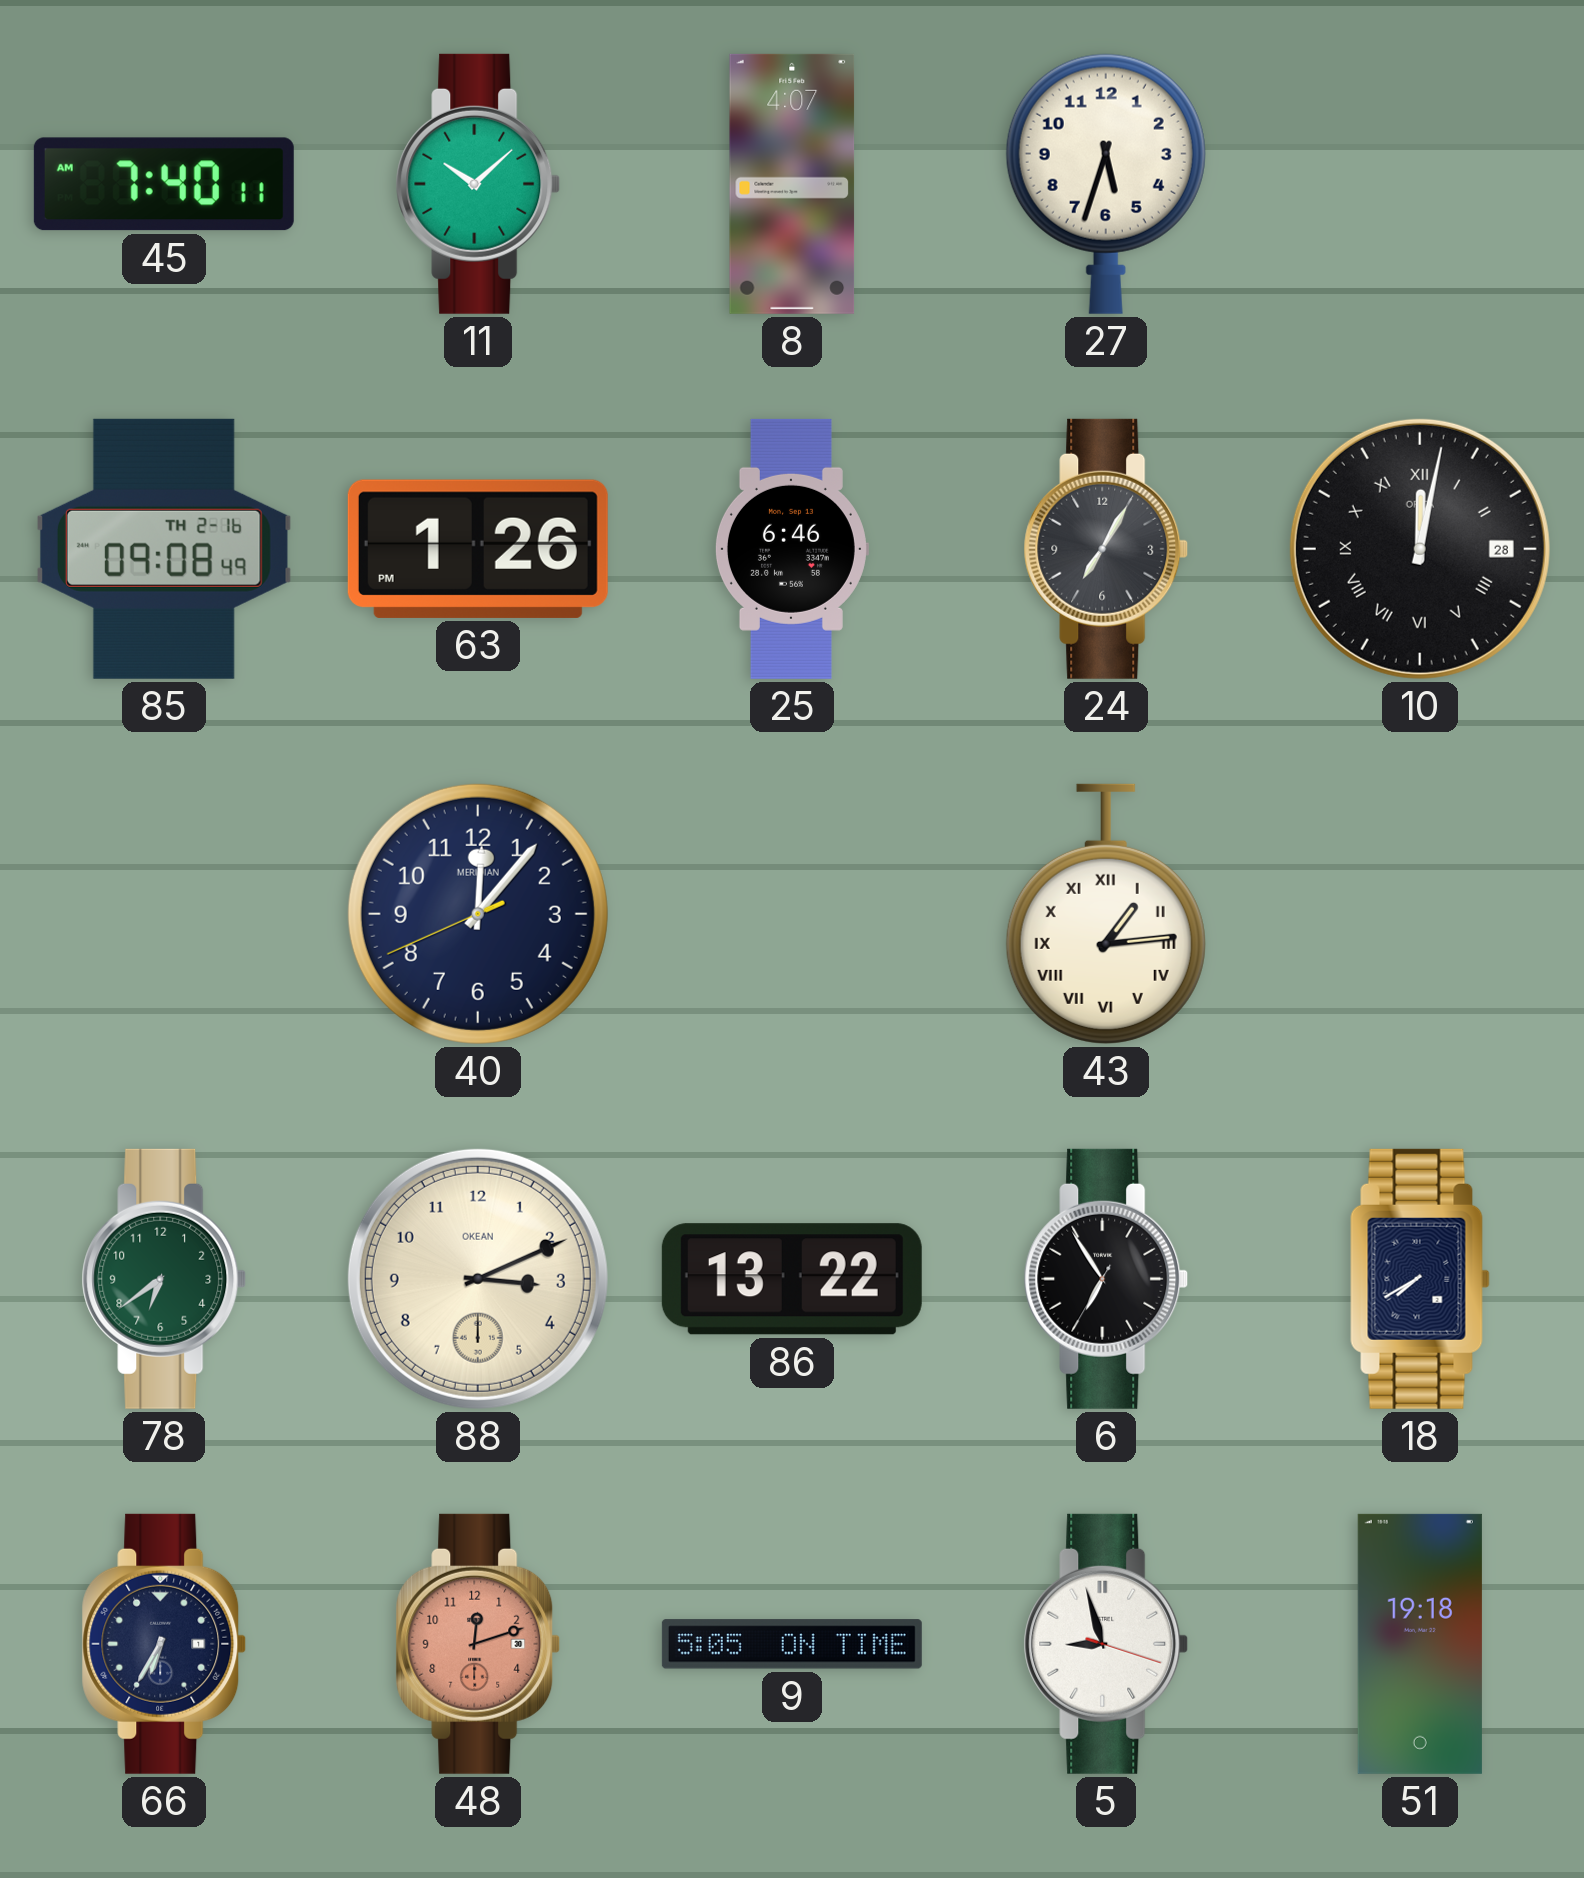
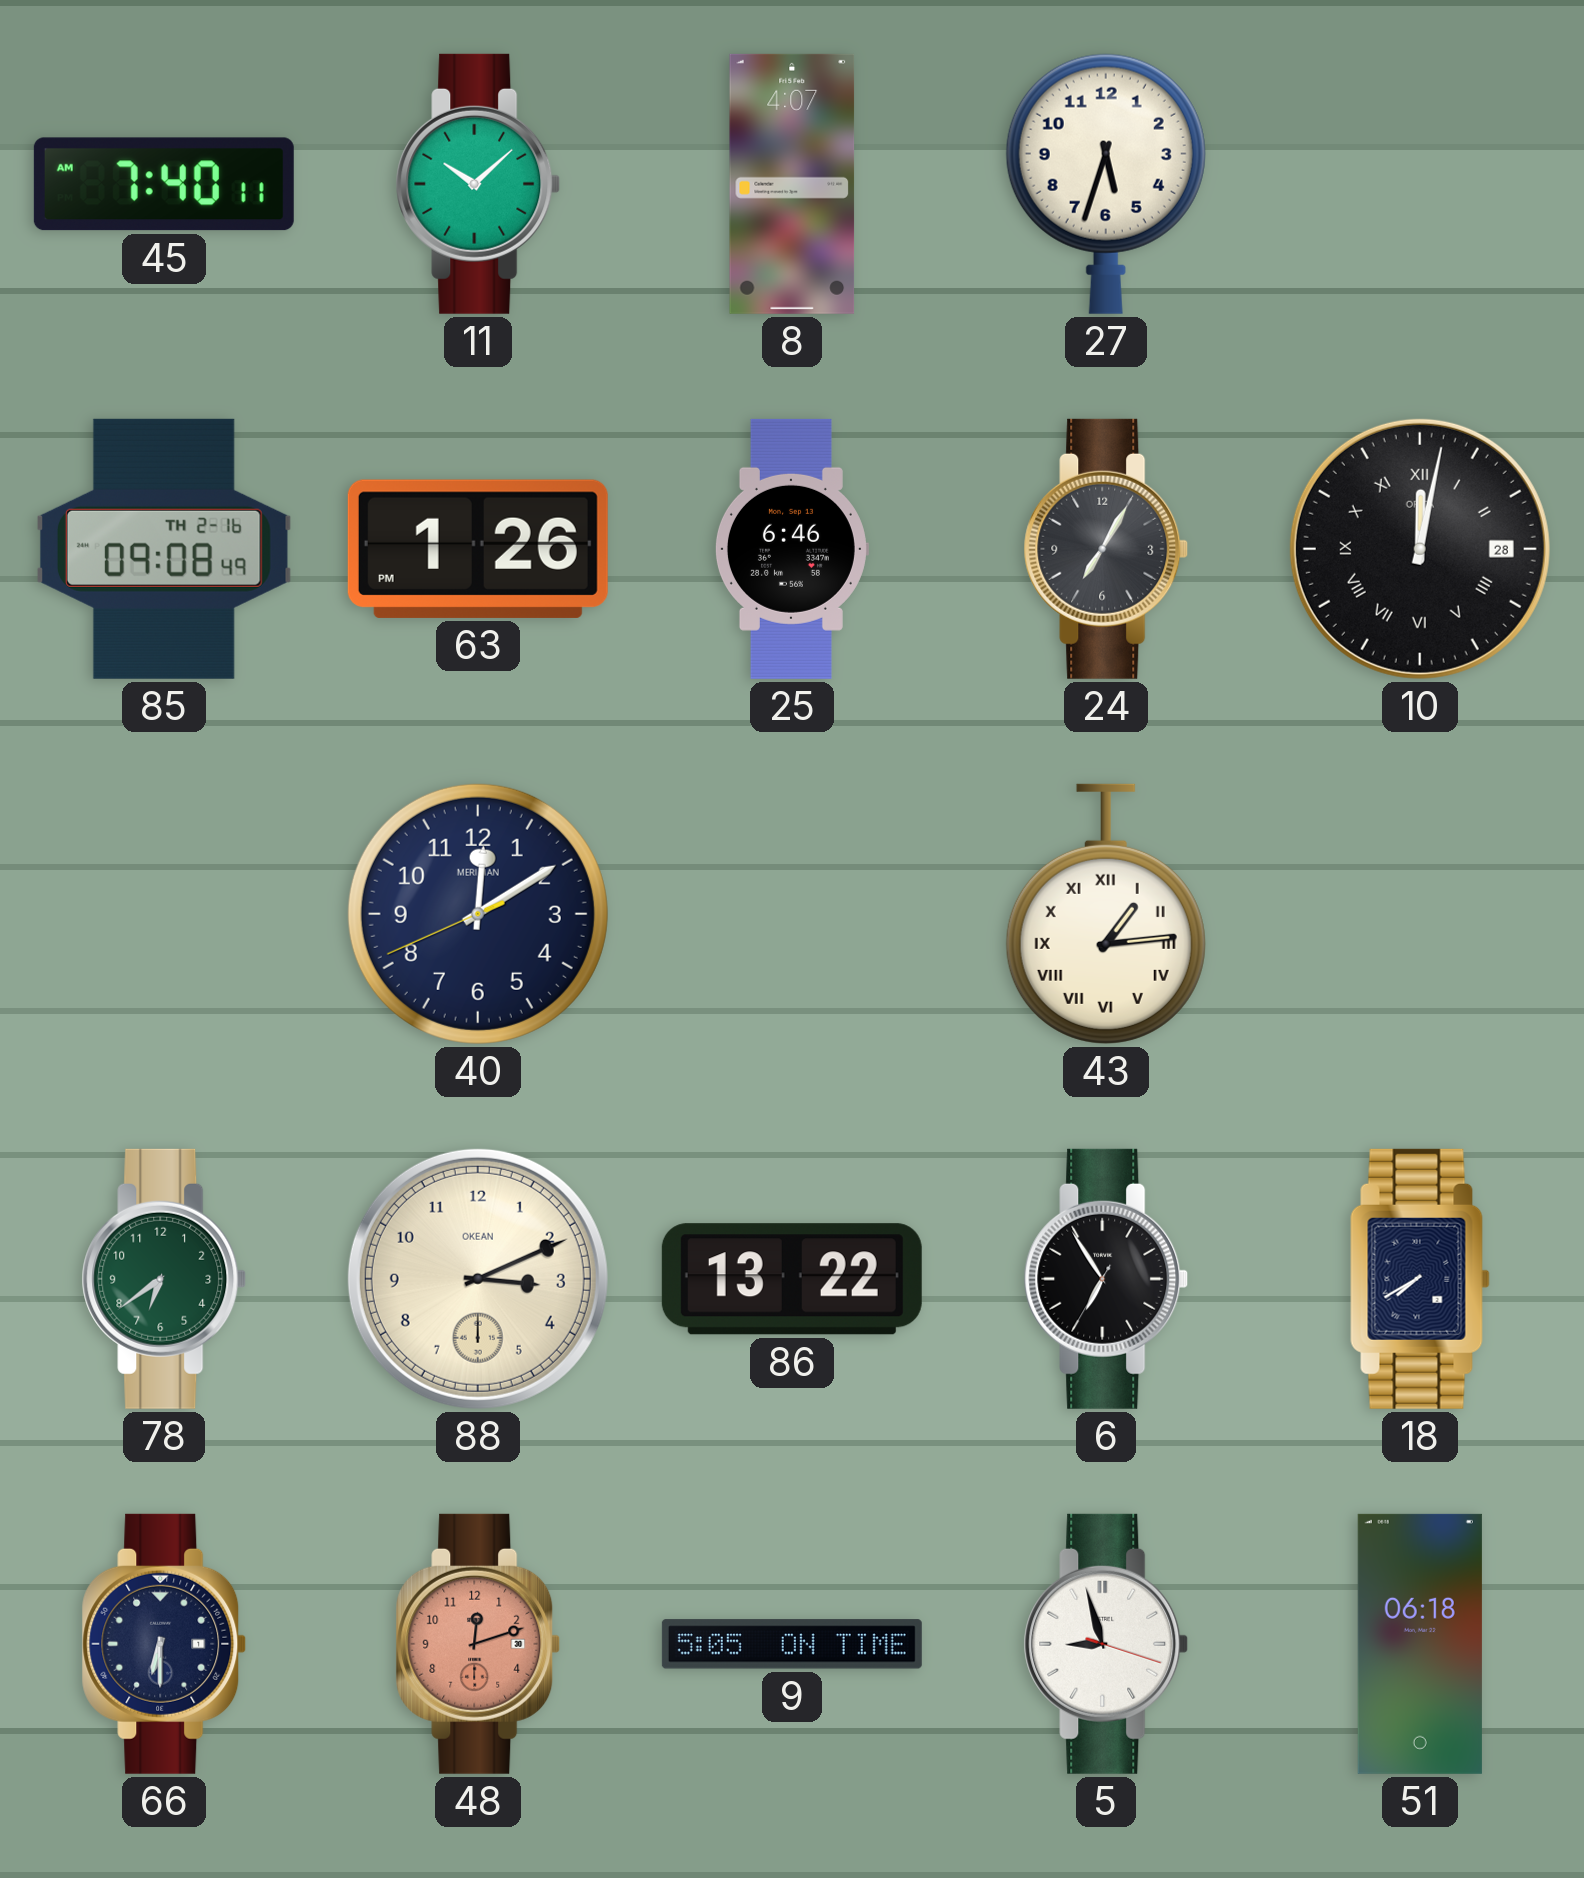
40: 12:06 -> 12:09 (478, 914)
66: 6:35 -> 6:30 (164, 1644)
51: 19:18 -> 06:18 (1420, 1644)
